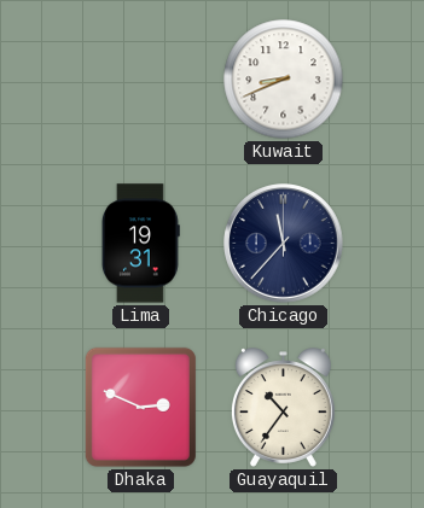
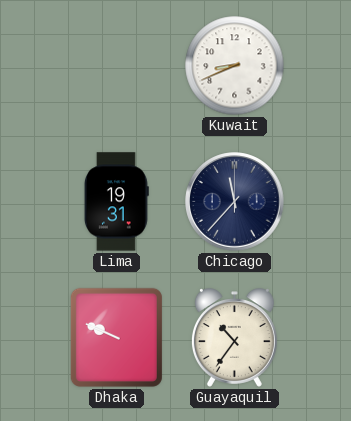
Dhaka: 2:49 -> 9:49 (116, 337)
